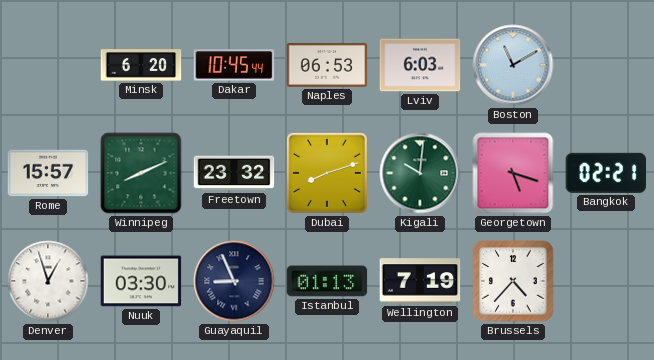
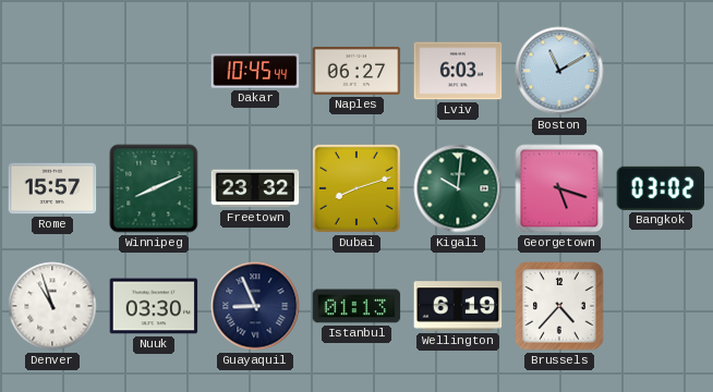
Minsk: 6:20 -> none (141, 65)
Naples: 06:53 -> 06:27 (356, 71)
Bangkok: 02:21 -> 03:02 (661, 188)
Denver: 12:57 -> 10:57 (52, 306)
Wellington: 7:19 -> 6:19 (458, 306)
